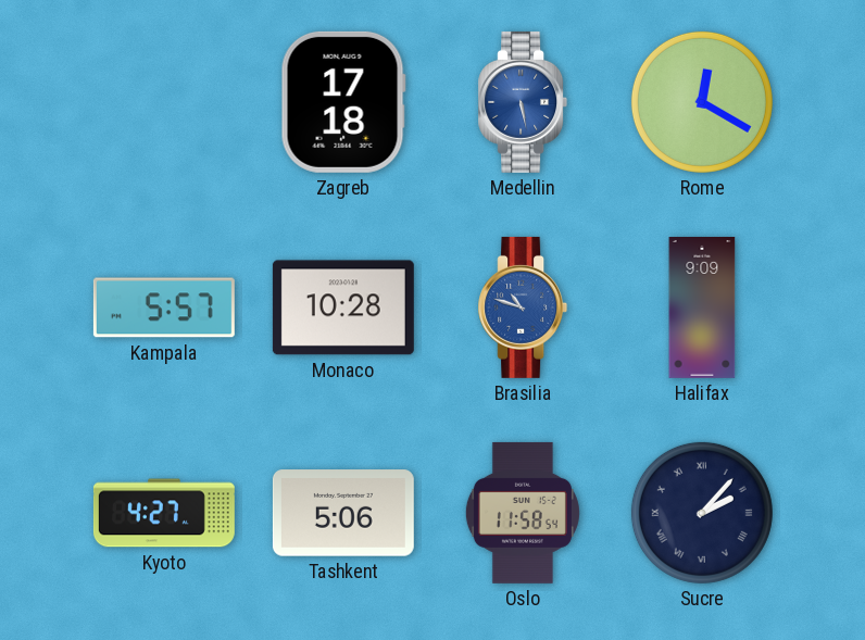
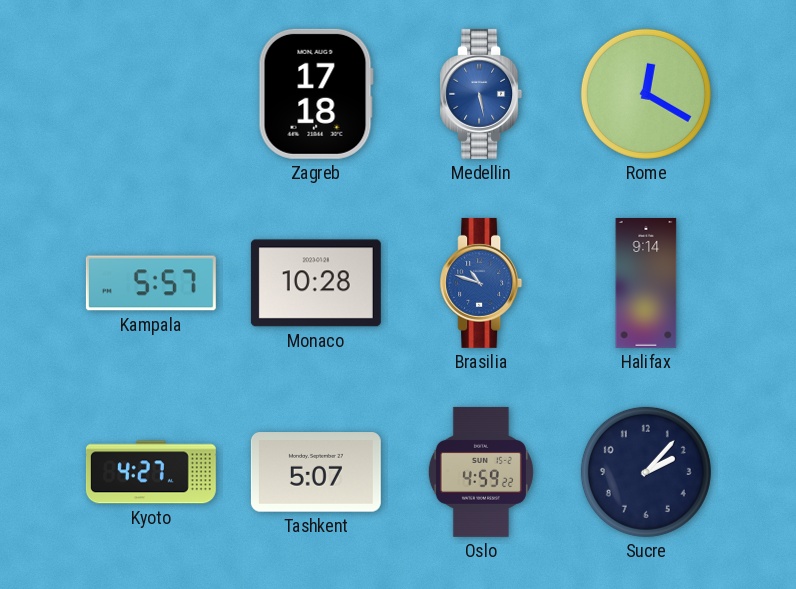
Halifax: 9:09 -> 9:14 (646, 283)
Tashkent: 5:06 -> 5:07 (316, 472)
Oslo: 11:58 -> 4:59 (481, 472)
Sucre numerals: Roman -> Arabic (646, 472)
